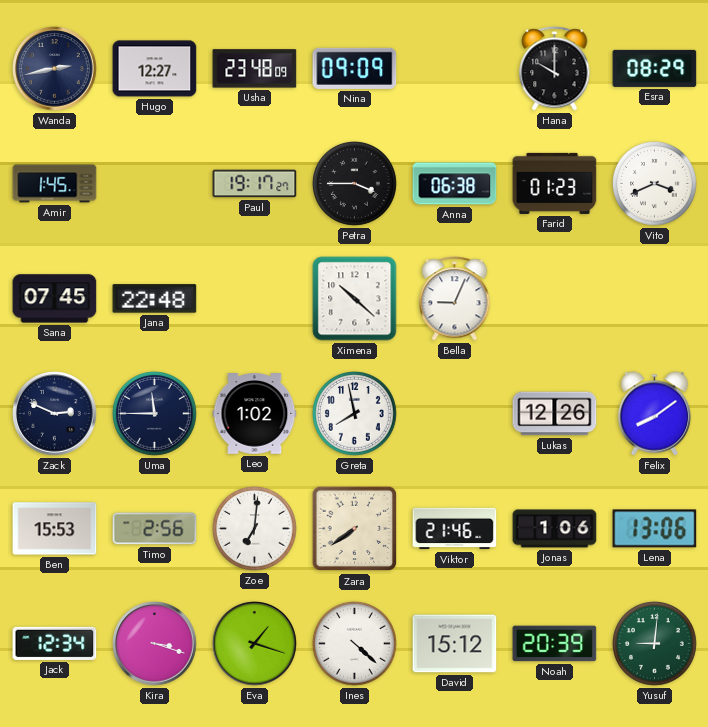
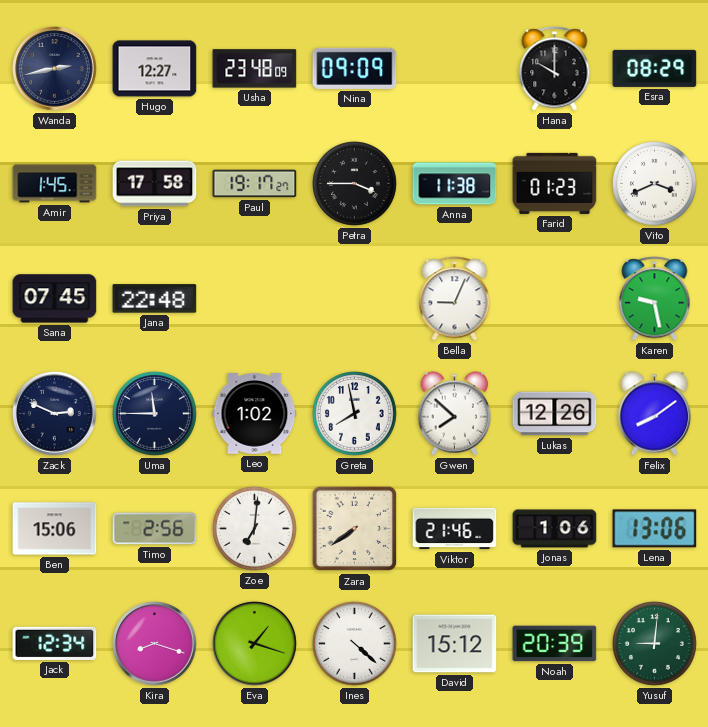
Priya: none -> 17:58 (155, 184)
Anna: 06:38 -> 11:38 (455, 184)
Ximena: 10:22 -> none (355, 299)
Karen: none -> 9:28 (655, 299)
Gwen: none -> 7:52 (455, 414)
Ben: 15:53 -> 15:06 (55, 529)
Kira: 3:18 -> 8:18 (155, 644)
